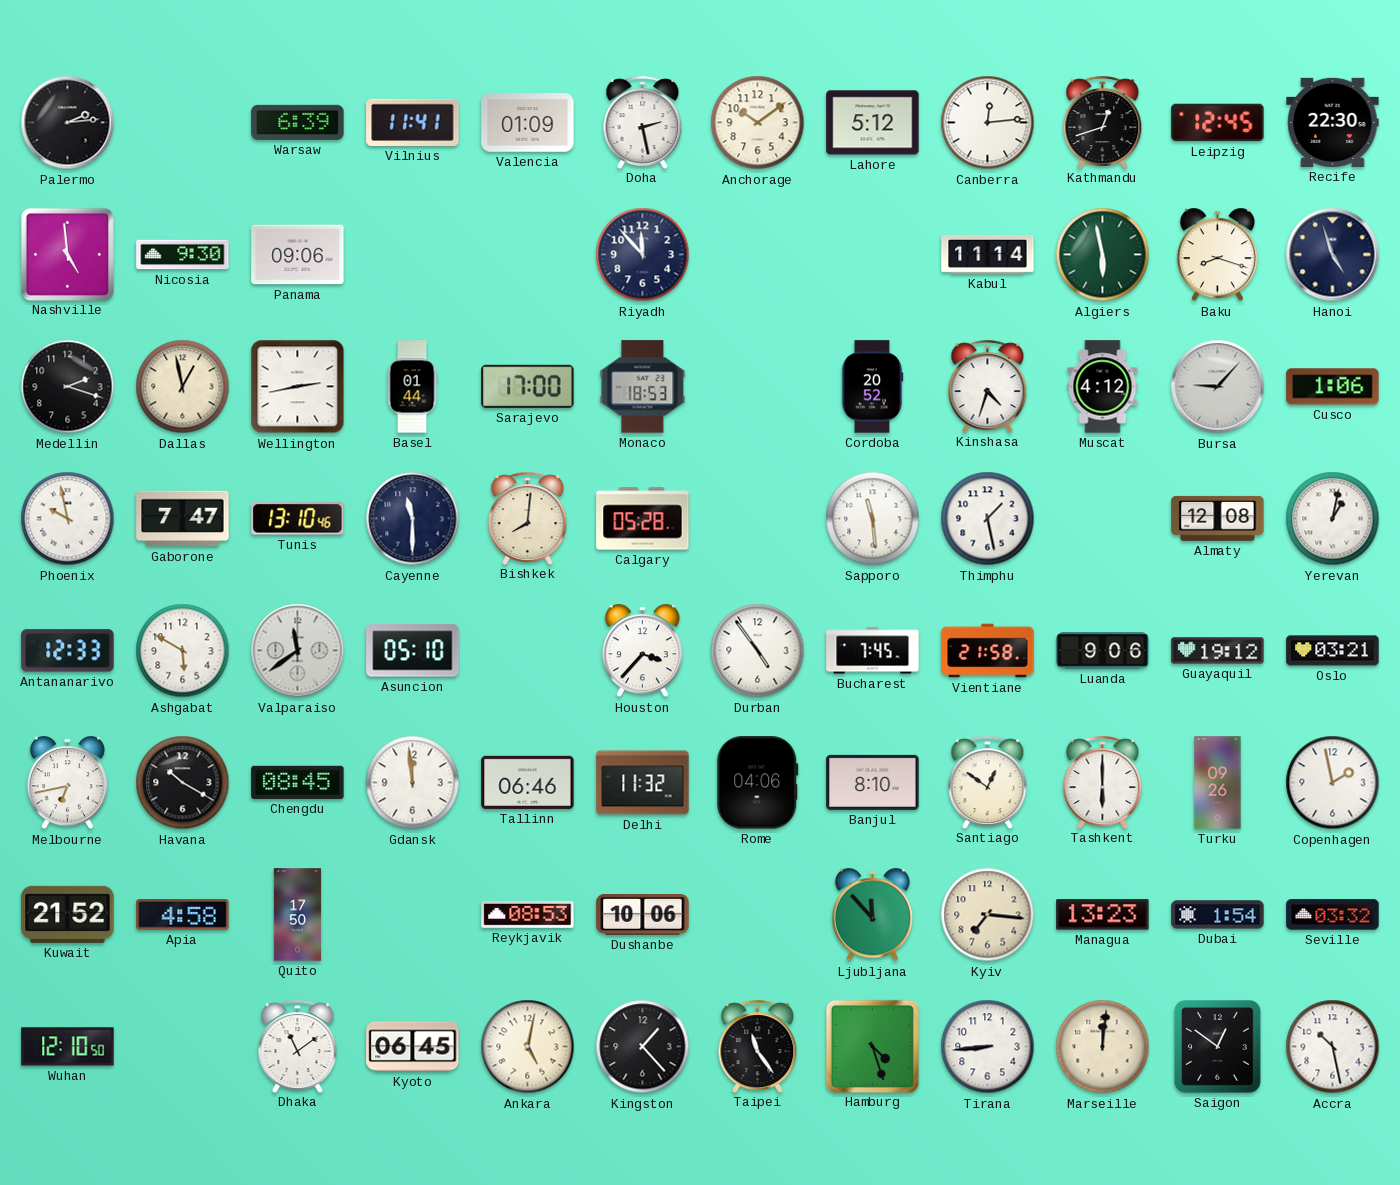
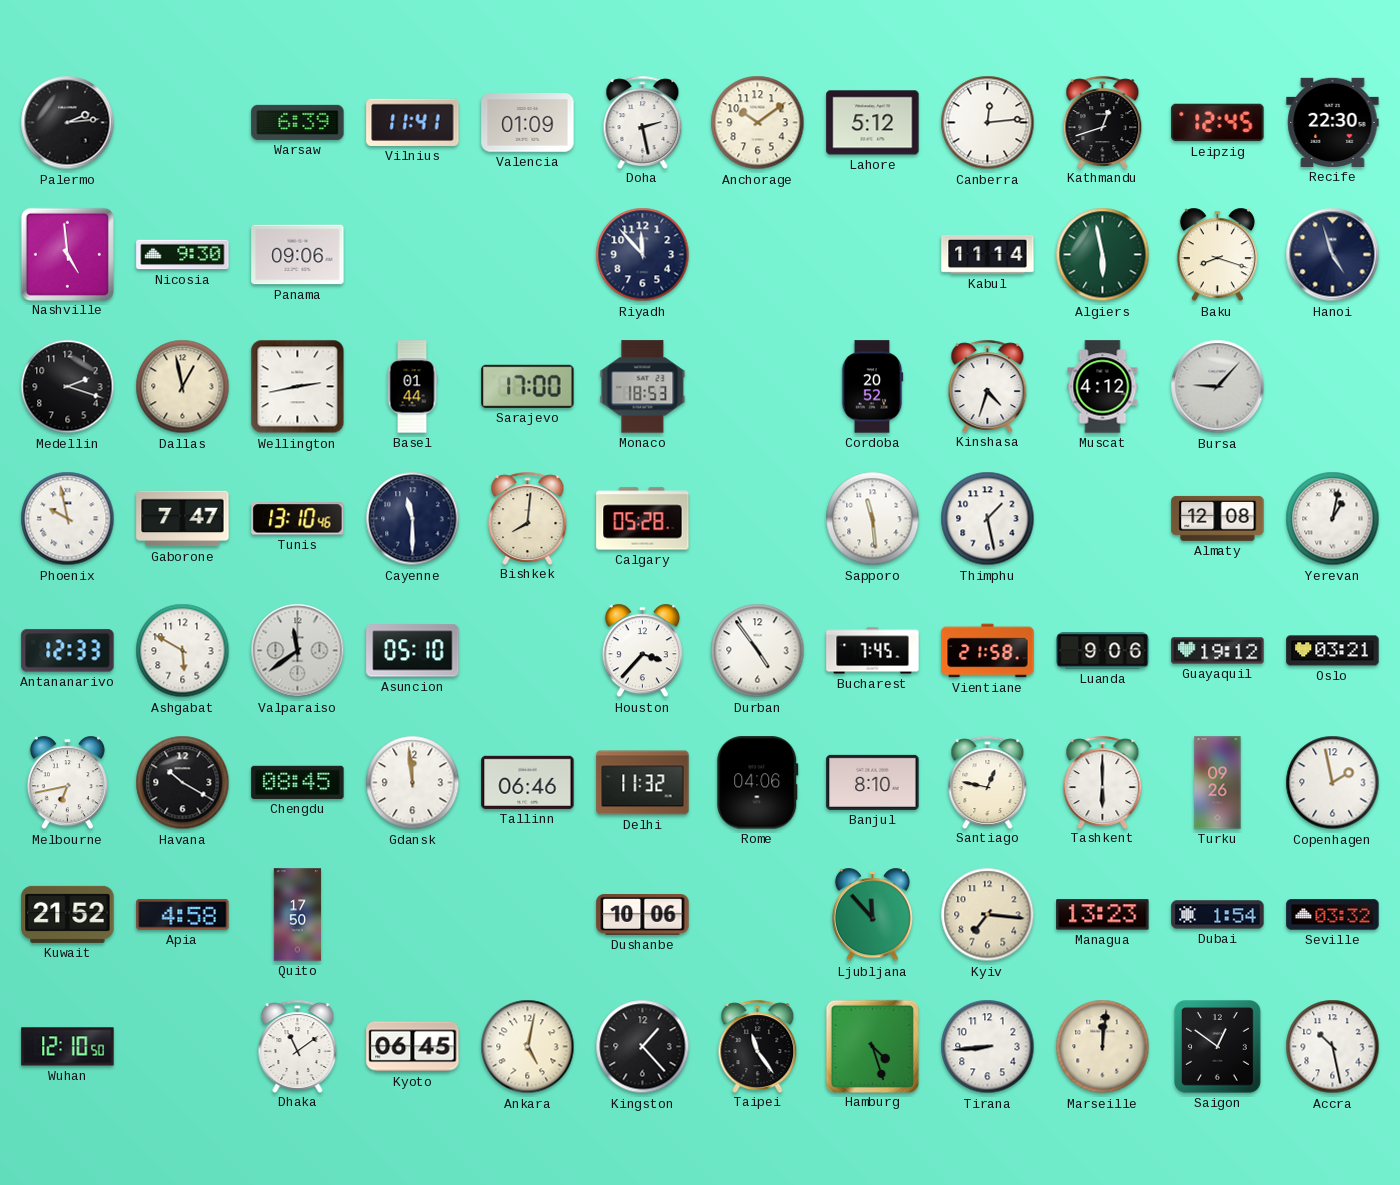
Cusco: 1:06 -> none (1333, 387)
Santiago: 12:51 -> 12:47 (988, 782)
Reykjavik: 08:53 -> none (528, 914)
